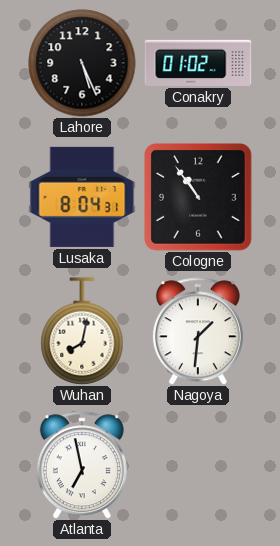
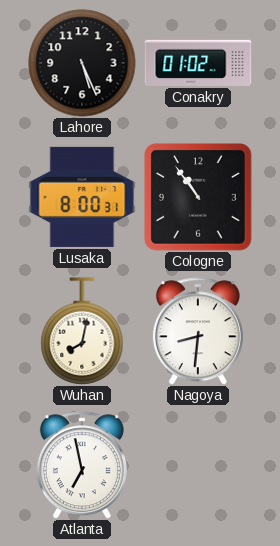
Lusaka: 8:04 -> 8:00 (82, 197)
Nagoya: 1:31 -> 8:31 (198, 331)
